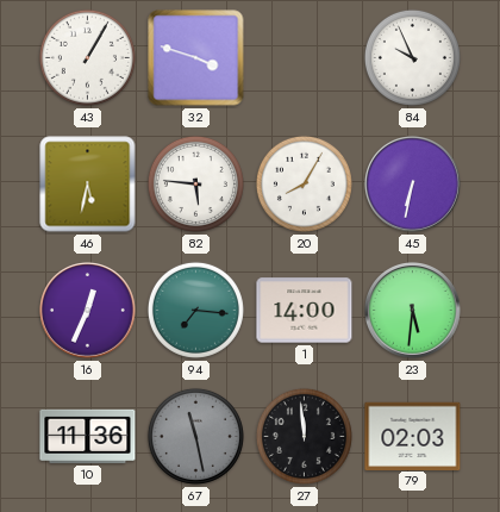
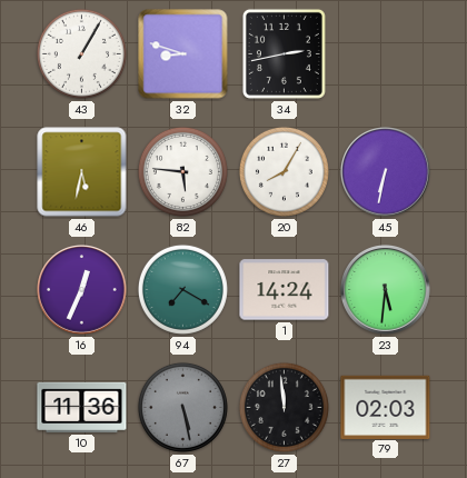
32: 3:48 -> 8:48 (183, 54)
34: none -> 2:43 (284, 53)
84: 9:56 -> none (412, 57)
94: 7:16 -> 7:20 (182, 289)
1: 14:00 -> 14:24 (285, 290)
67: 11:28 -> 5:28 (182, 407)
